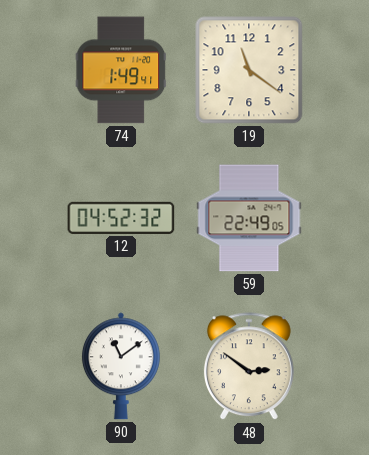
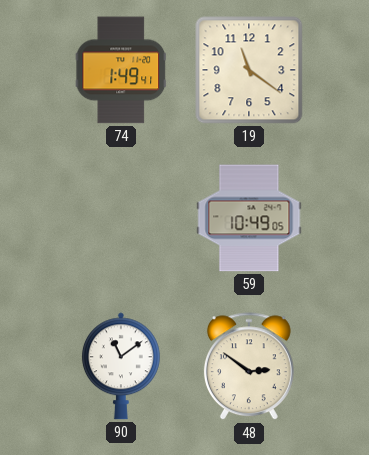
12: 04:52 -> none (121, 218)
59: 22:49 -> 10:49 (249, 218)
